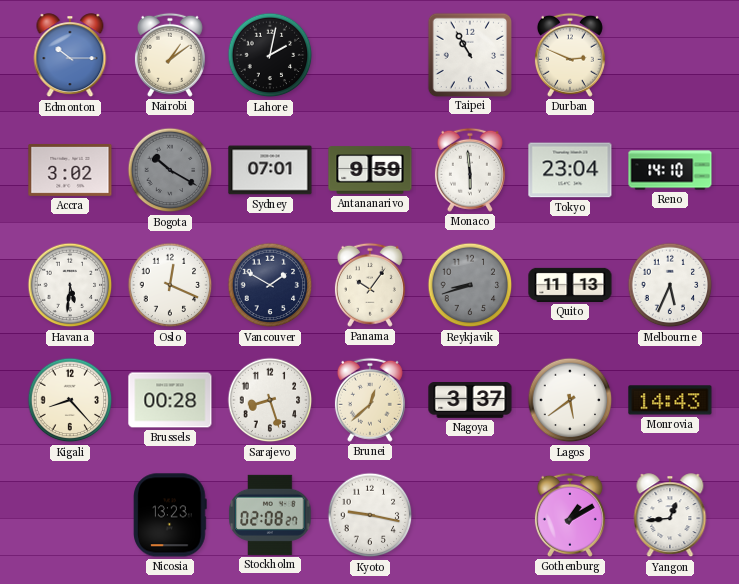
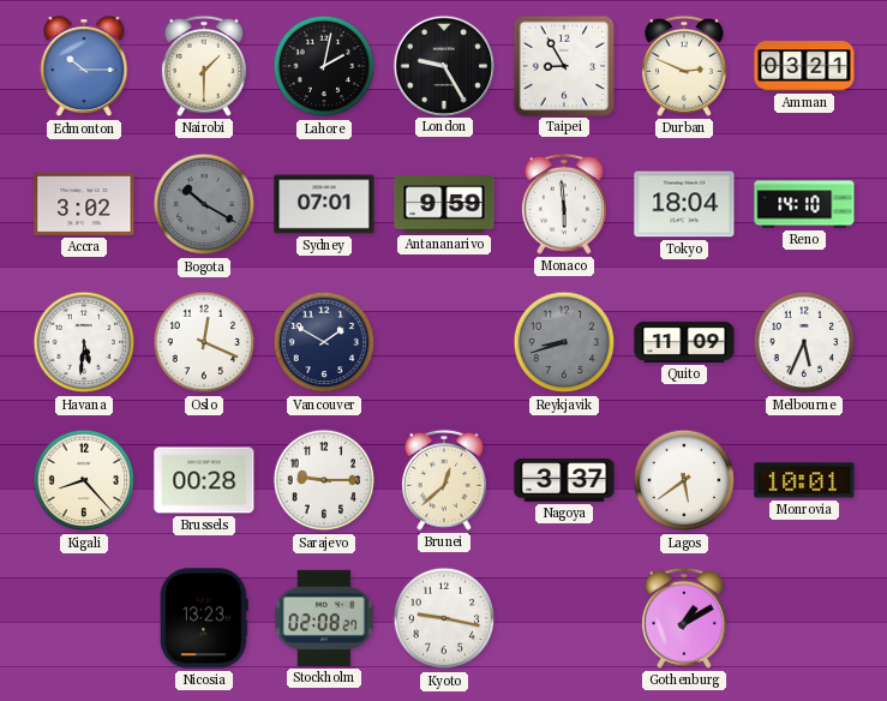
Nairobi: 1:09 -> 1:30 (204, 66)
London: none -> 9:25 (443, 65)
Taipei: 10:55 -> 8:55 (563, 65)
Amman: none -> 03:21 (804, 66)
Tokyo: 23:04 -> 18:04 (684, 204)
Panama: 10:06 -> none (370, 285)
Quito: 11:13 -> 11:09 (684, 342)
Sarajevo: 8:27 -> 9:15 (324, 480)
Monrovia: 14:43 -> 10:01 (804, 480)
Yangon: 12:44 -> none (670, 516)
